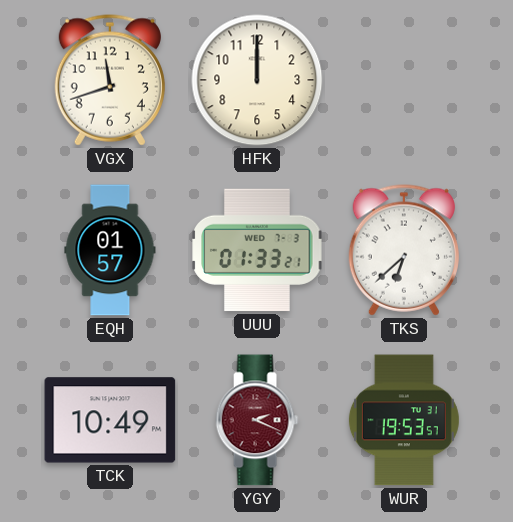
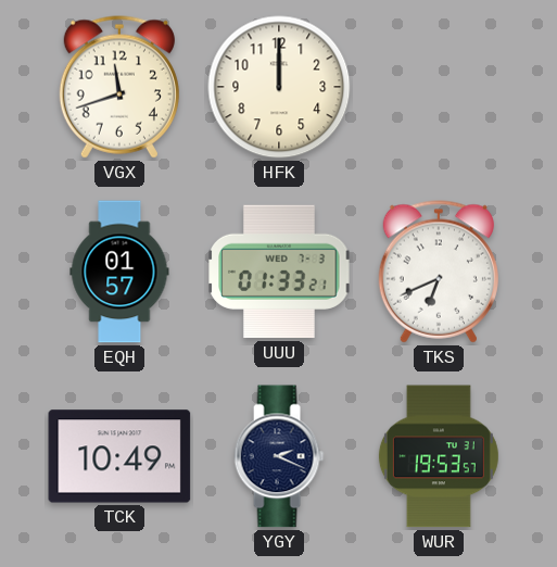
TKS: 6:38 -> 6:41 (439, 272)
YGY dial: burgundy -> navy (279, 456)
